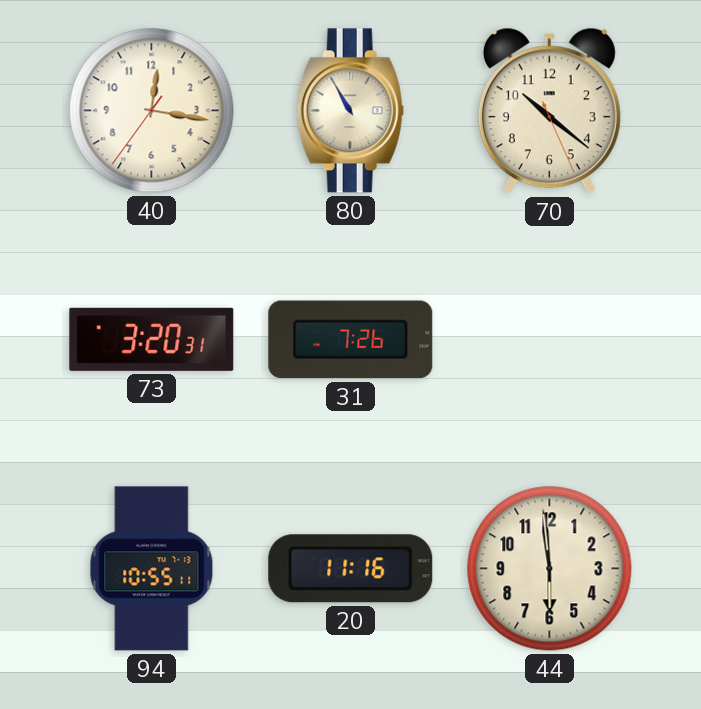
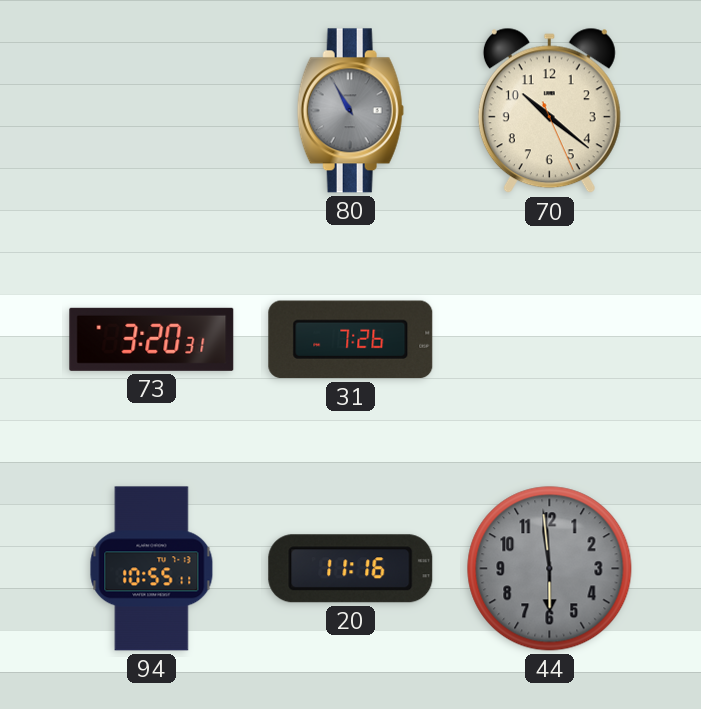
40: 12:16 -> none (152, 111)
80 dial: cream -> grey (350, 111)
44 dial: cream -> grey (550, 569)
